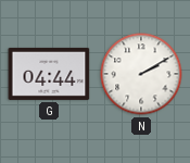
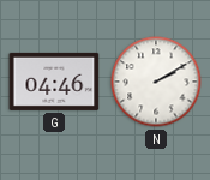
G: 04:44 -> 04:46 (54, 82)
